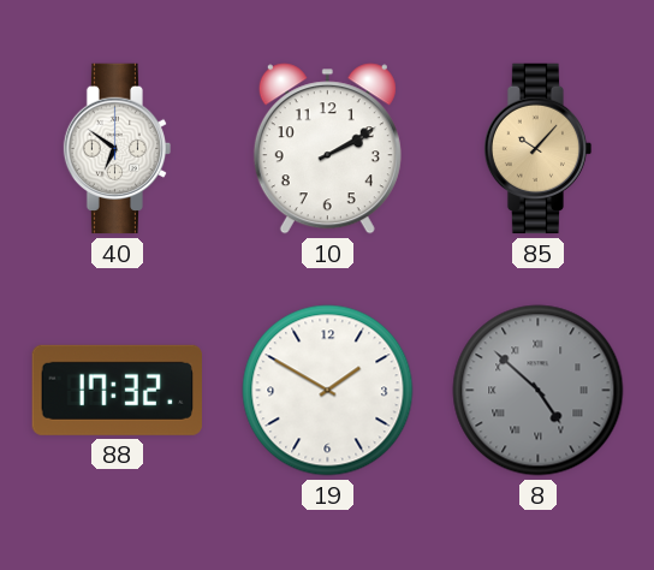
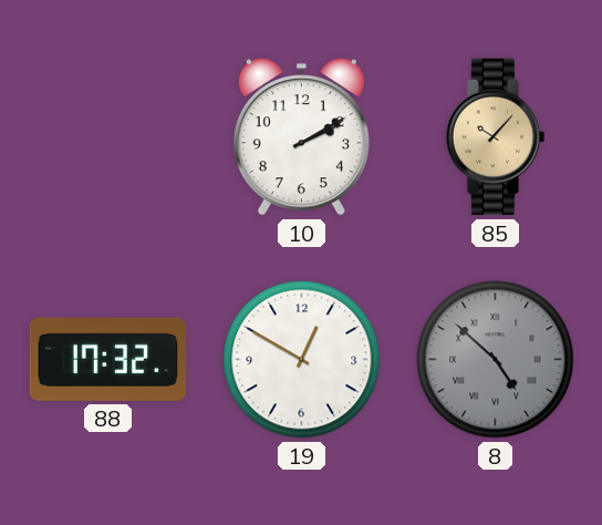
40: 6:51 -> none (118, 149)
19: 1:50 -> 12:50 (302, 360)
